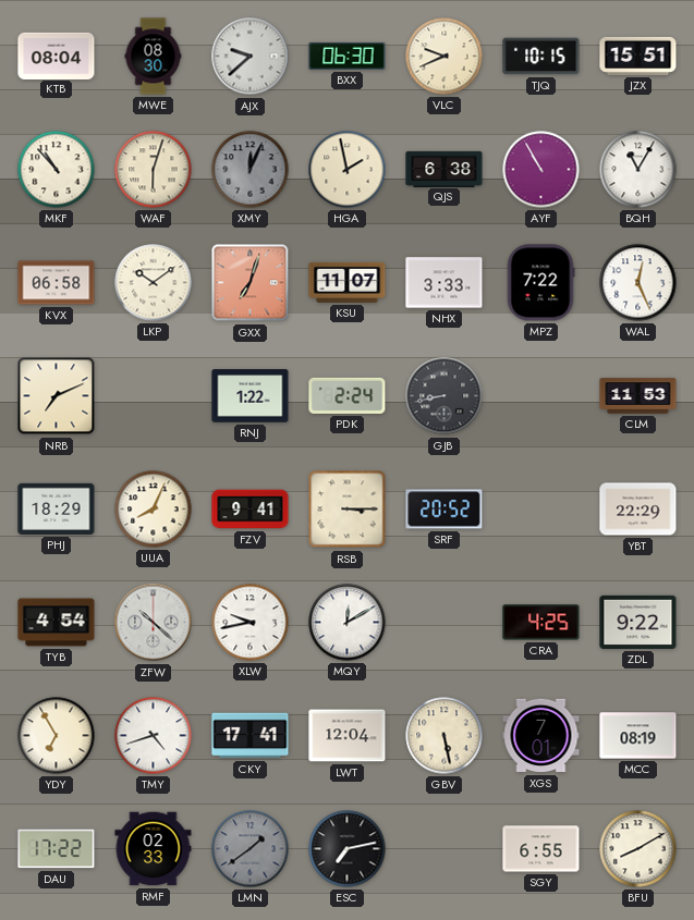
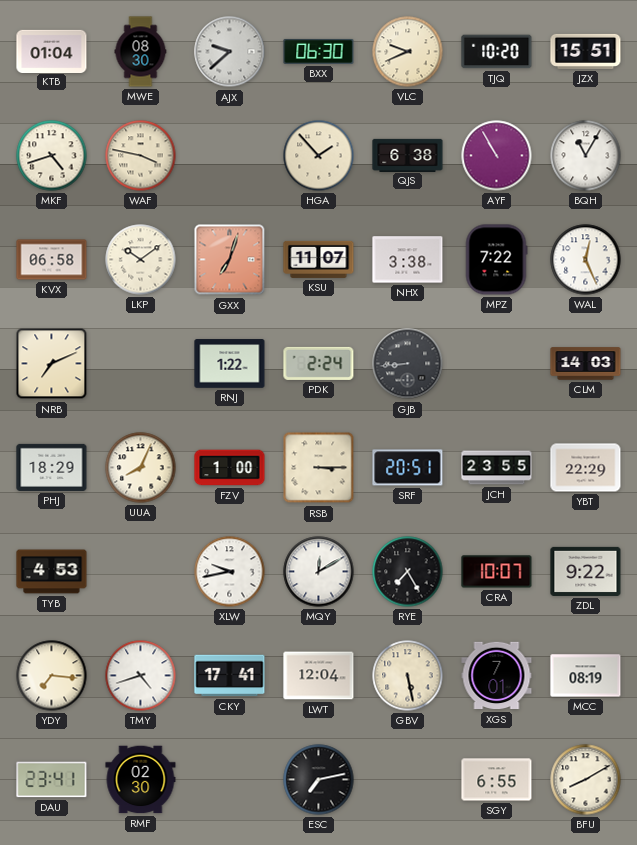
KTB: 08:04 -> 01:04 (52, 51)
TJQ: 10:15 -> 10:20 (497, 52)
MKF: 10:53 -> 4:42 (52, 156)
WAF: 6:03 -> 3:47 (141, 156)
XMY: 12:04 -> none (251, 170)
HGA: 1:58 -> 1:53 (319, 156)
NHX: 3:33 -> 3:38 (408, 260)
GJB: 8:43 -> 8:44 (408, 364)
CLM: 11:53 -> 14:03 (586, 364)
FZV: 9:41 -> 1:00 (230, 468)
SRF: 20:52 -> 20:51 (408, 468)
JCH: none -> 23:55 (497, 468)
TYB: 4:54 -> 4:53 (52, 572)
ZFW: 10:22 -> none (154, 623)
RYE: none -> 7:25 (408, 572)
CRA: 4:25 -> 10:07 (497, 572)
YDY: 6:55 -> 7:16 (52, 676)
DAU: 17:22 -> 23:41 (52, 780)
RMF: 02:33 -> 02:30 (141, 780)
LMN: 1:39 -> none (251, 849)
